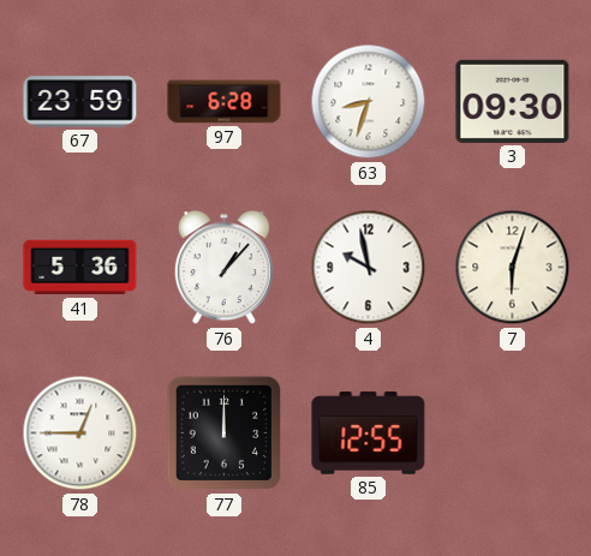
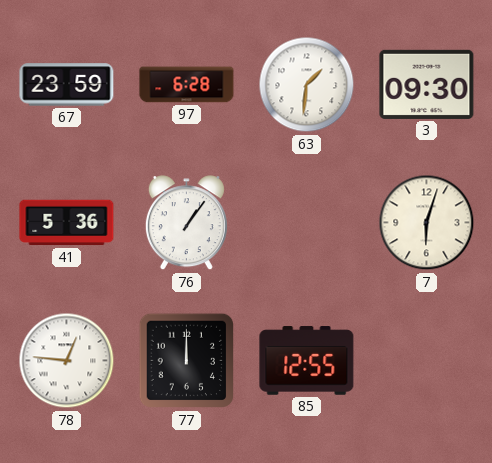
63: 8:33 -> 1:31 (307, 85)
76: 1:07 -> 1:06 (186, 223)
4: 9:58 -> none (369, 268)
78: 12:45 -> 12:46 (67, 361)
